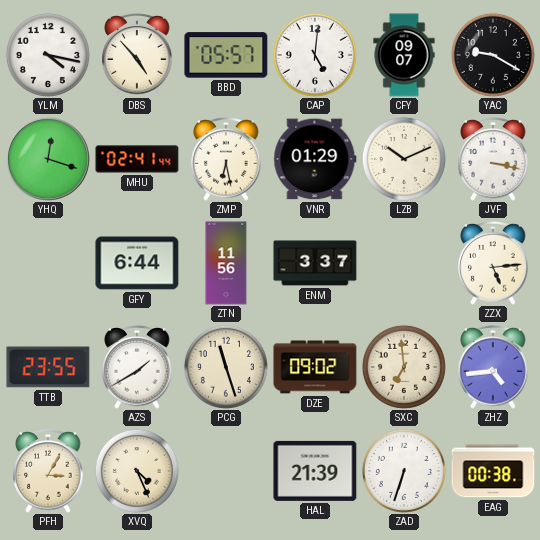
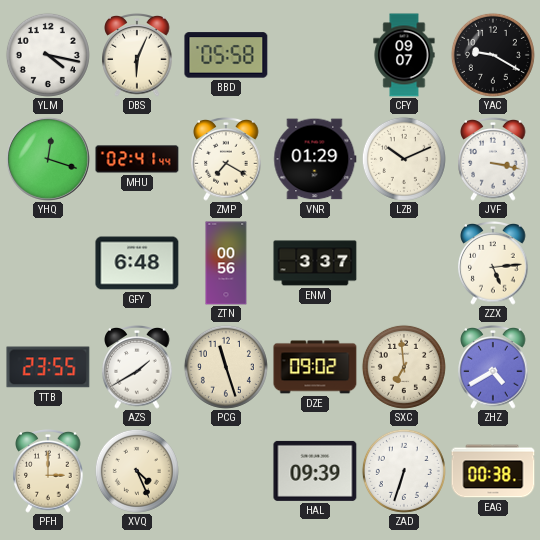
DBS: 4:53 -> 6:04 (137, 56)
BBD: 05:57 -> 05:58 (226, 55)
CAP: 5:01 -> none (315, 55)
ZMP: 6:28 -> 7:20 (226, 160)
GFY: 6:44 -> 6:48 (137, 263)
ZTN: 11:56 -> 00:56 (226, 263)
ZHZ: 4:44 -> 4:40 (493, 368)
PFH: 3:05 -> 3:00 (48, 472)
HAL: 21:39 -> 09:39 (315, 471)
